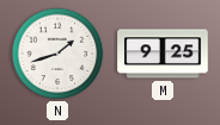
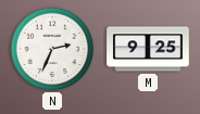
N: 1:42 -> 2:34 (52, 49)
